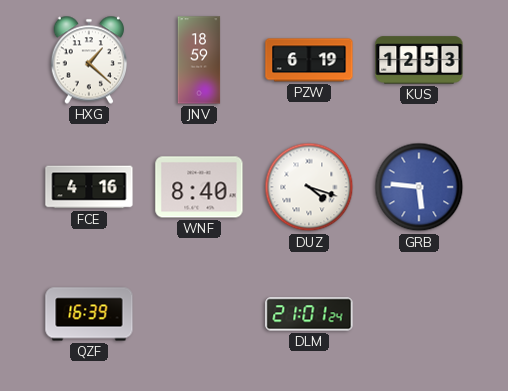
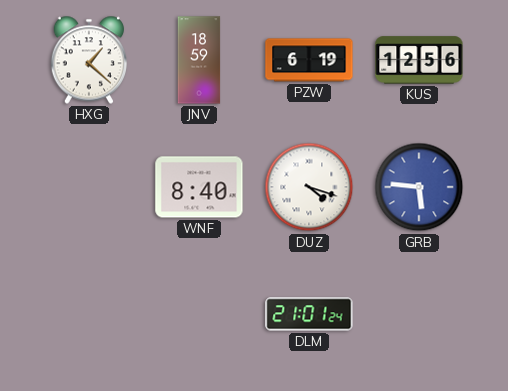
KUS: 12:53 -> 12:56 (419, 60)
FCE: 4:16 -> none (89, 187)
QZF: 16:39 -> none (89, 314)
